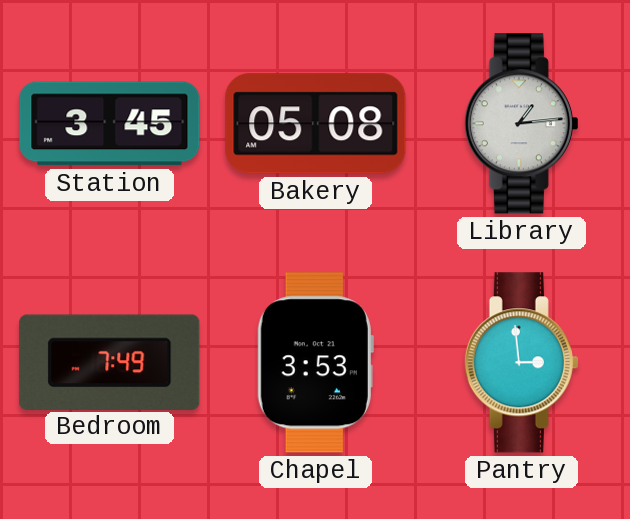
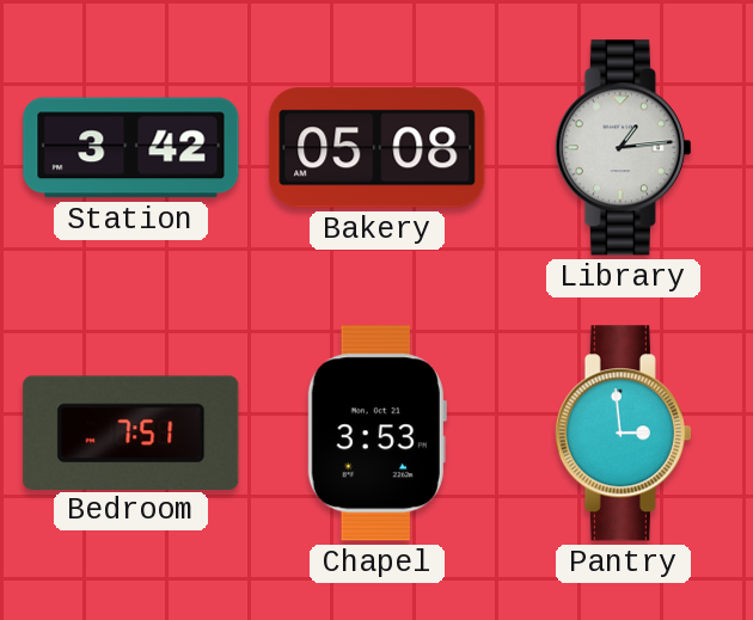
Station: 3:45 -> 3:42 (131, 148)
Bedroom: 7:49 -> 7:51 (131, 432)
